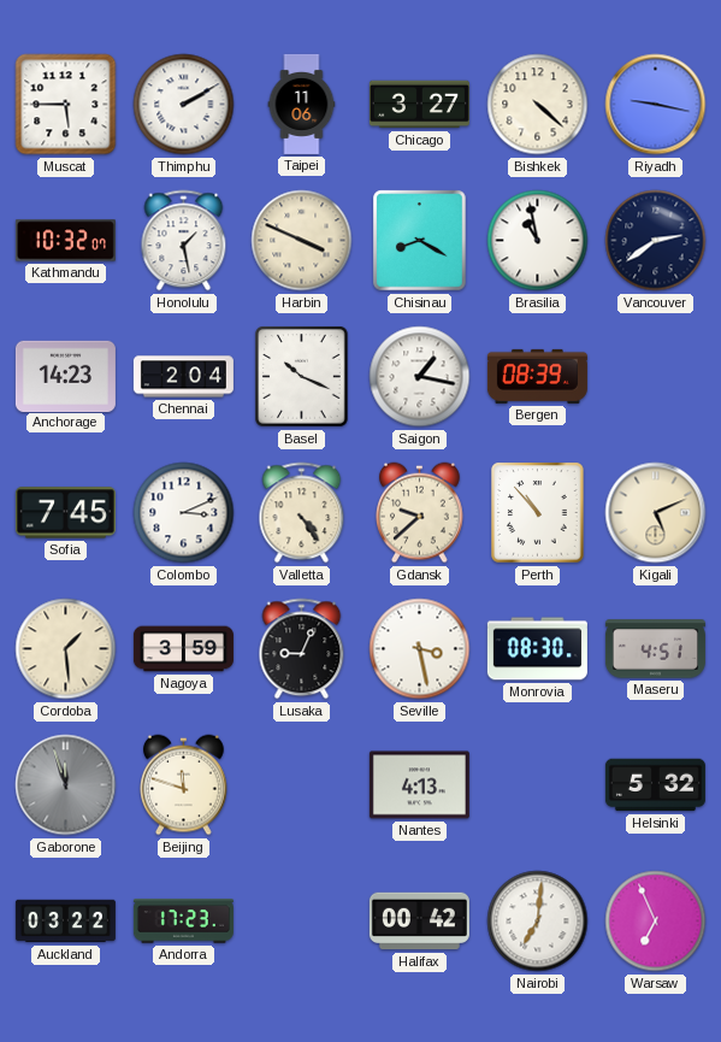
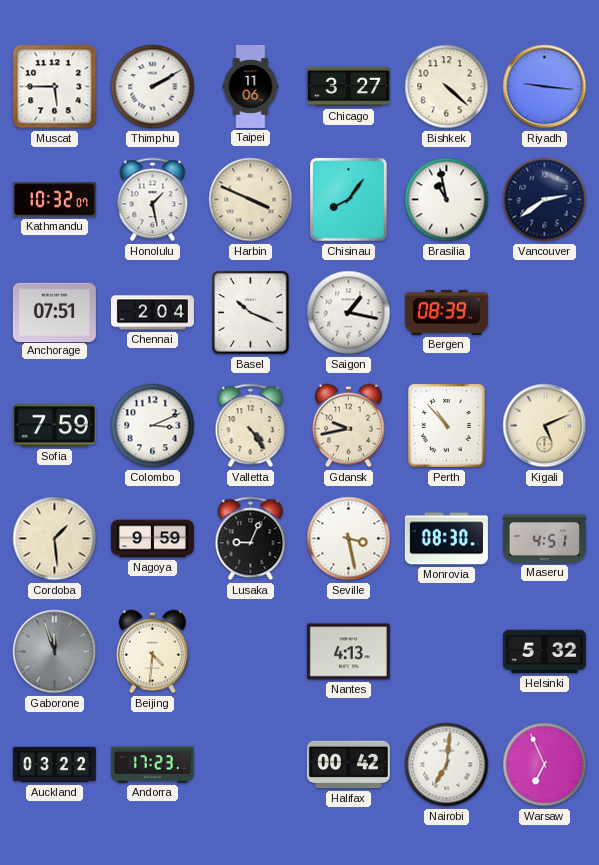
Riyadh: 9:17 -> 9:16 (545, 87)
Chisinau: 8:20 -> 8:06 (349, 200)
Anchorage: 14:23 -> 07:51 (54, 312)
Sofia: 7:45 -> 7:59 (54, 426)
Gdansk: 9:38 -> 9:43 (349, 426)
Nagoya: 3:59 -> 9:59 (152, 539)
Beijing: 11:48 -> 4:31 (153, 652)
